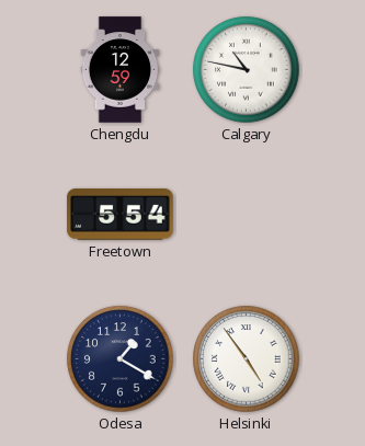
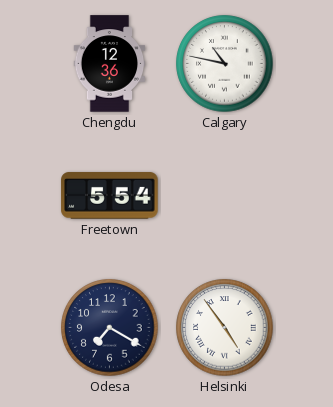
Chengdu: 12:59 -> 12:36 (110, 64)
Odesa: 1:20 -> 7:20 (110, 328)
